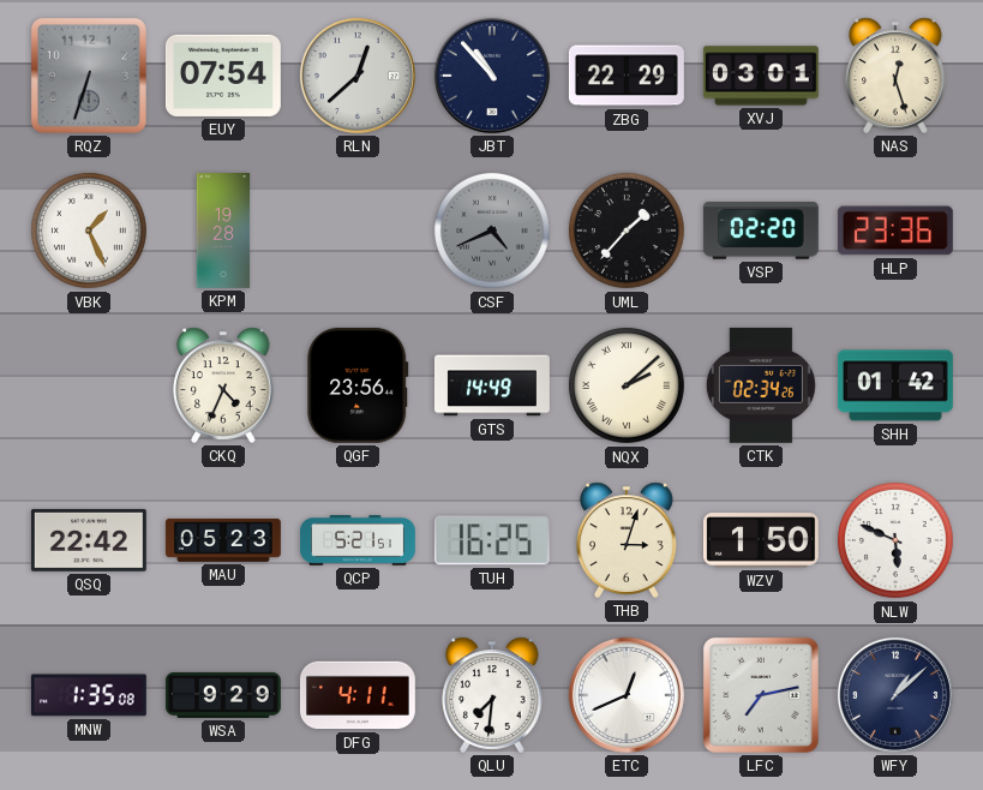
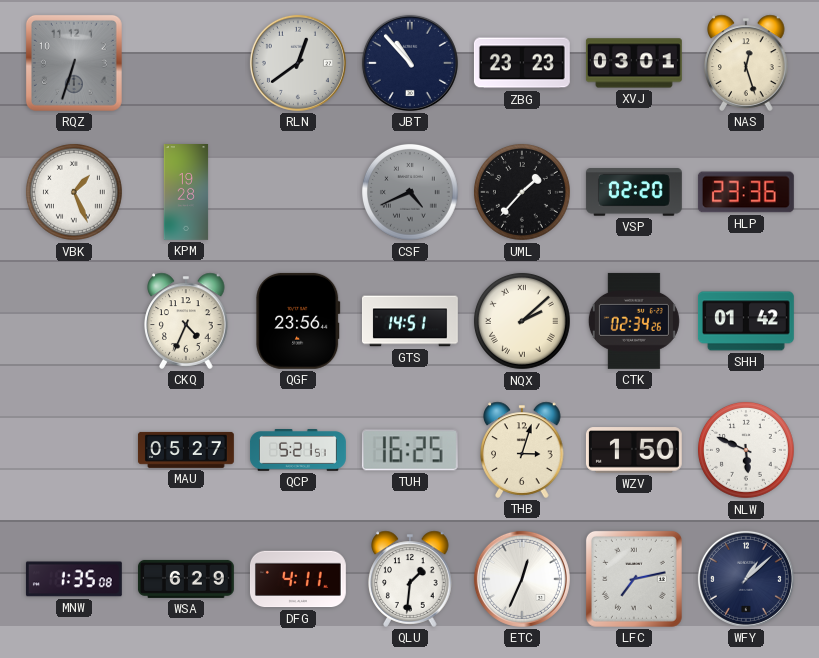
EUY: 07:54 -> none (223, 76)
RLN: 12:38 -> 12:39 (298, 63)
ZBG: 22:29 -> 23:23 (522, 63)
GTS: 14:49 -> 14:51 (410, 321)
QSQ: 22:42 -> none (89, 540)
MAU: 05:23 -> 05:27 (186, 450)
WSA: 9:29 -> 6:29 (186, 579)
QLU: 7:31 -> 1:31 (410, 579)
ETC: 12:41 -> 12:34 (522, 579)
